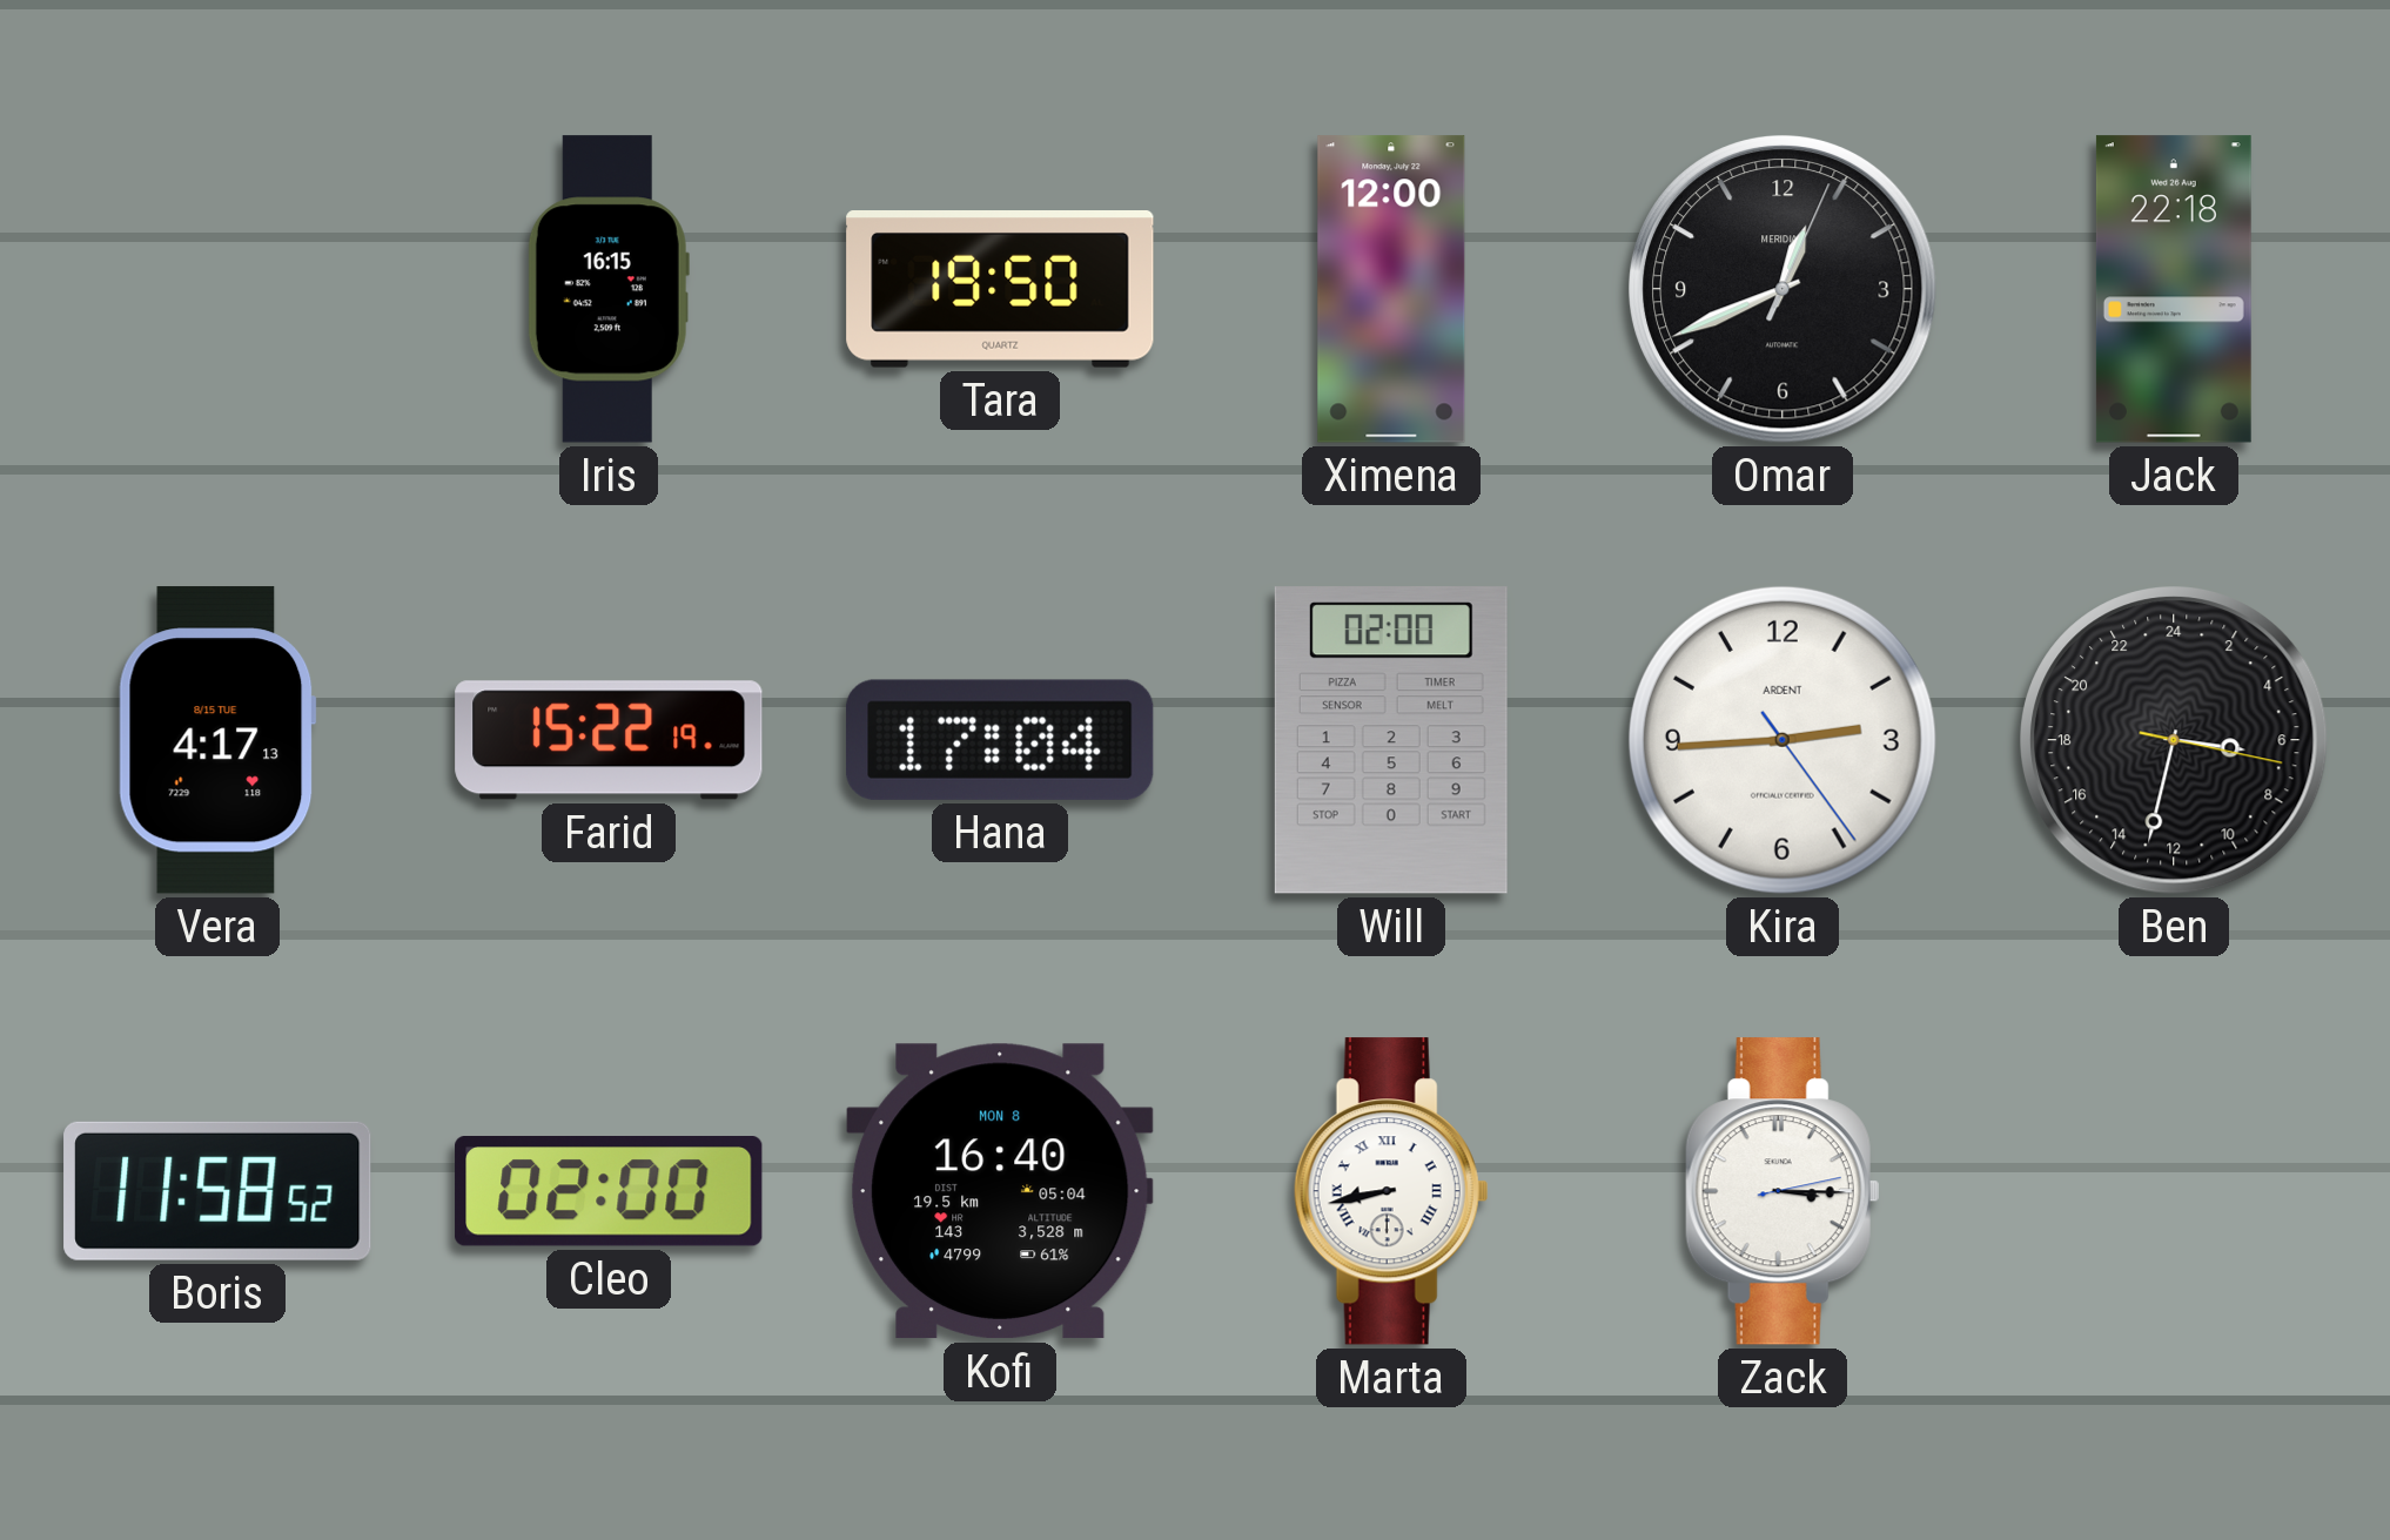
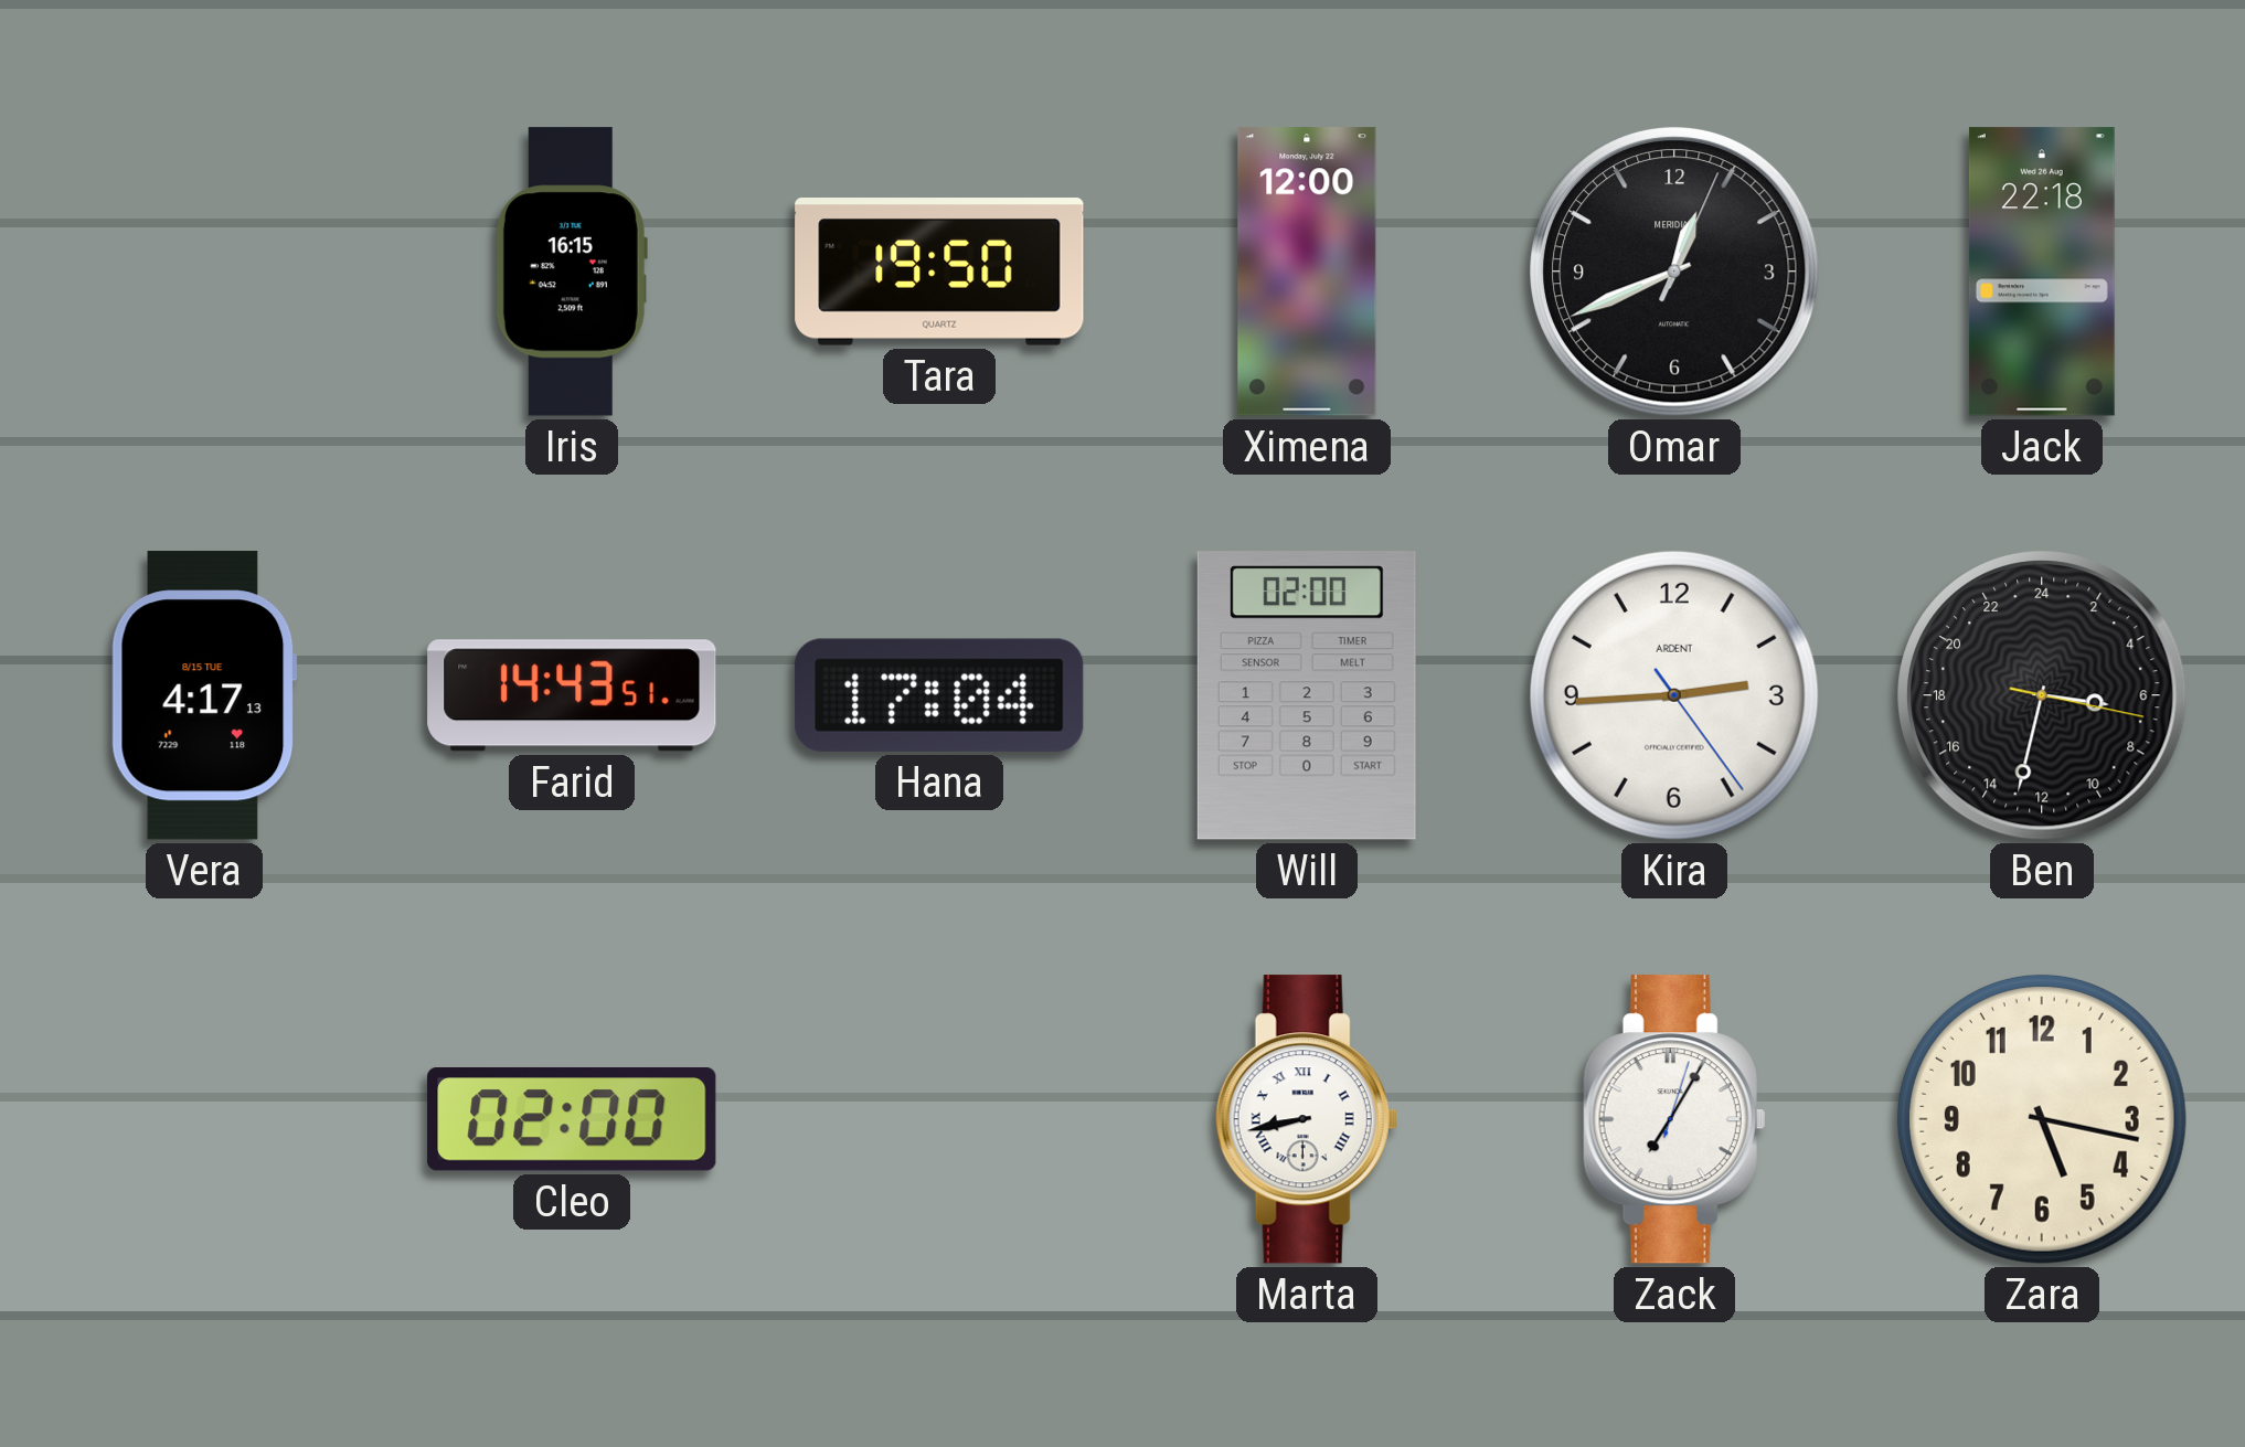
Farid: 15:22 -> 14:43 (572, 695)
Boris: 11:58 -> none (217, 1191)
Kofi: 16:40 -> none (1001, 1191)
Zack: 3:15 -> 7:05 (1674, 1119)
Zara: none -> 5:17 (2042, 1119)
